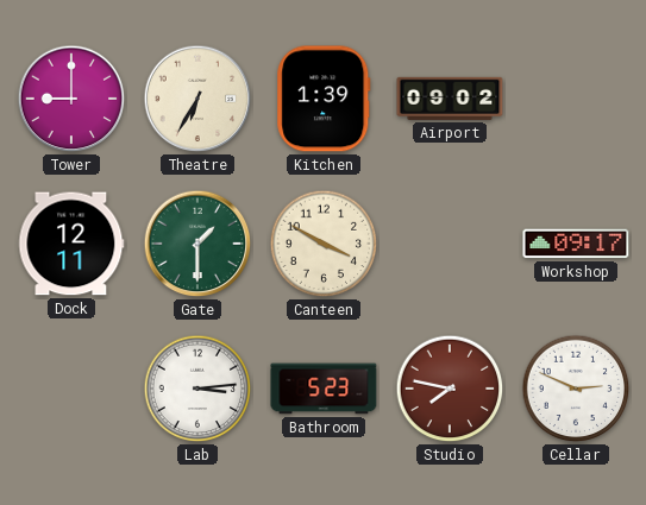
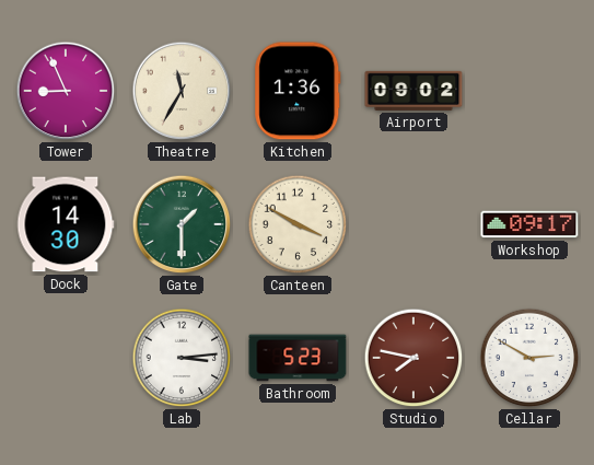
Tower: 9:00 -> 8:56 (66, 91)
Theatre: 6:35 -> 11:35 (182, 91)
Kitchen: 1:39 -> 1:36 (298, 91)
Dock: 12:11 -> 14:30 (66, 224)
Cellar: 2:49 -> 2:50 (529, 358)
